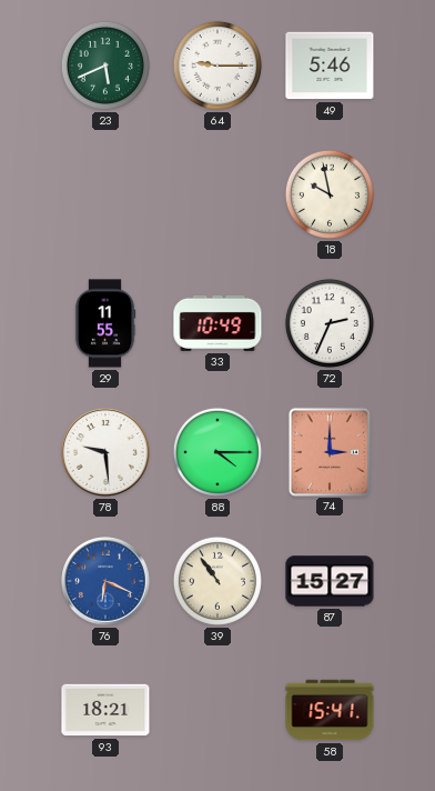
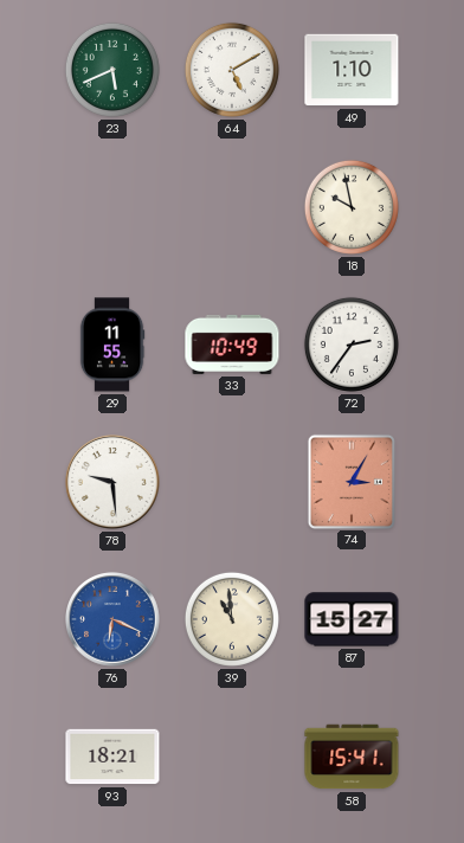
64: 9:15 -> 5:10 (232, 70)
49: 5:46 -> 1:10 (352, 70)
72: 2:34 -> 2:36 (352, 345)
88: 4:15 -> none (217, 452)
74: 3:00 -> 3:05 (350, 481)
39: 10:54 -> 10:59 (232, 619)
